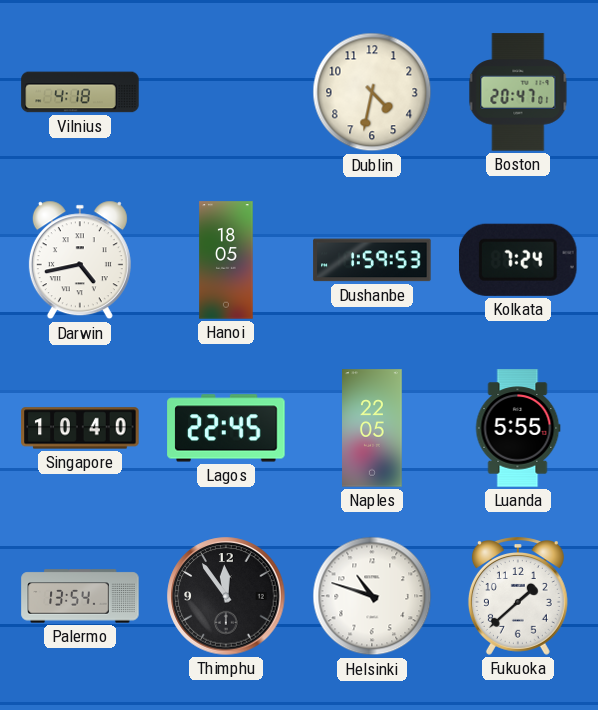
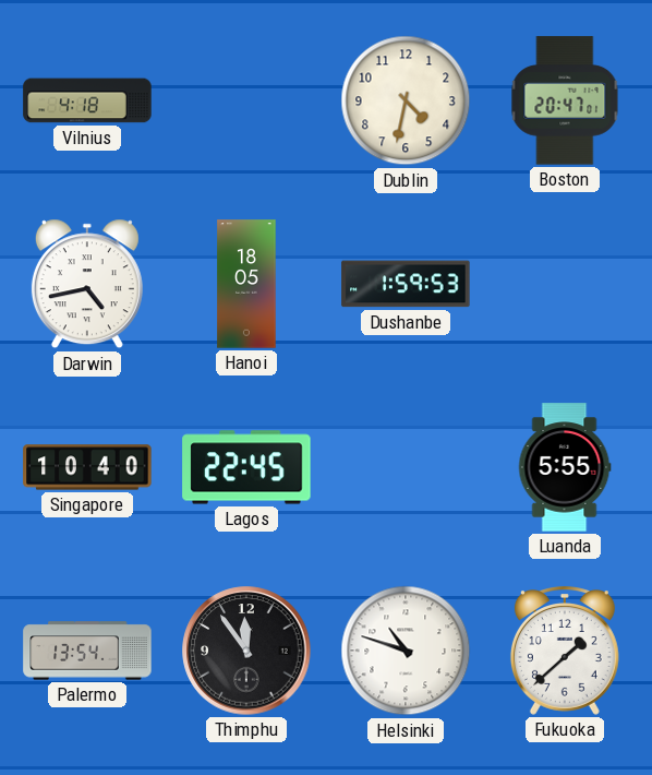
Kolkata: 7:24 -> none (519, 260)
Naples: 22:05 -> none (372, 428)
